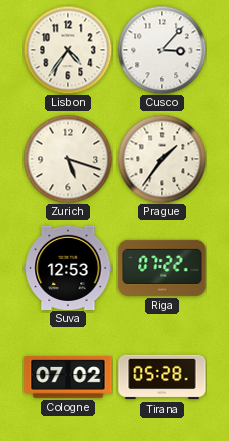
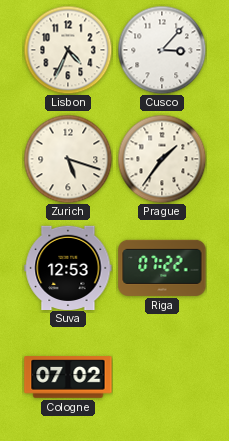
Lisbon: 4:36 -> 4:34 (68, 50)
Tirana: 05:28 -> none (162, 377)
